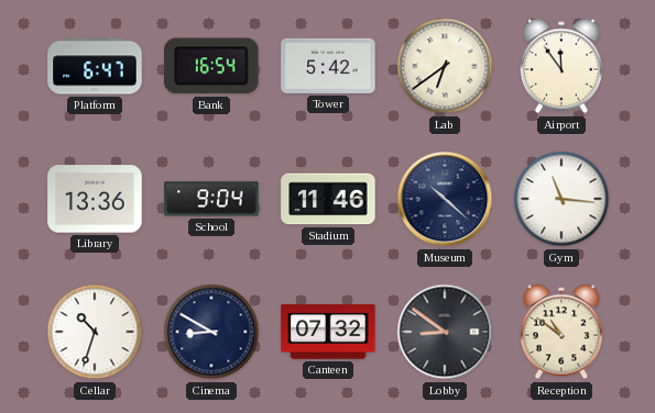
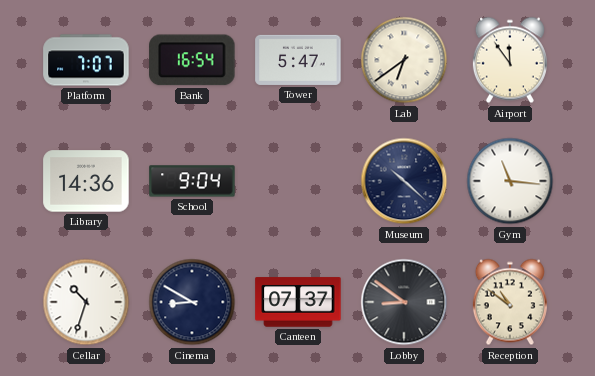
Platform: 6:47 -> 7:07 (86, 60)
Tower: 5:42 -> 5:47 (298, 60)
Library: 13:36 -> 14:36 (86, 181)
Stadium: 11:46 -> none (328, 199)
Canteen: 07:32 -> 07:37 (298, 302)
